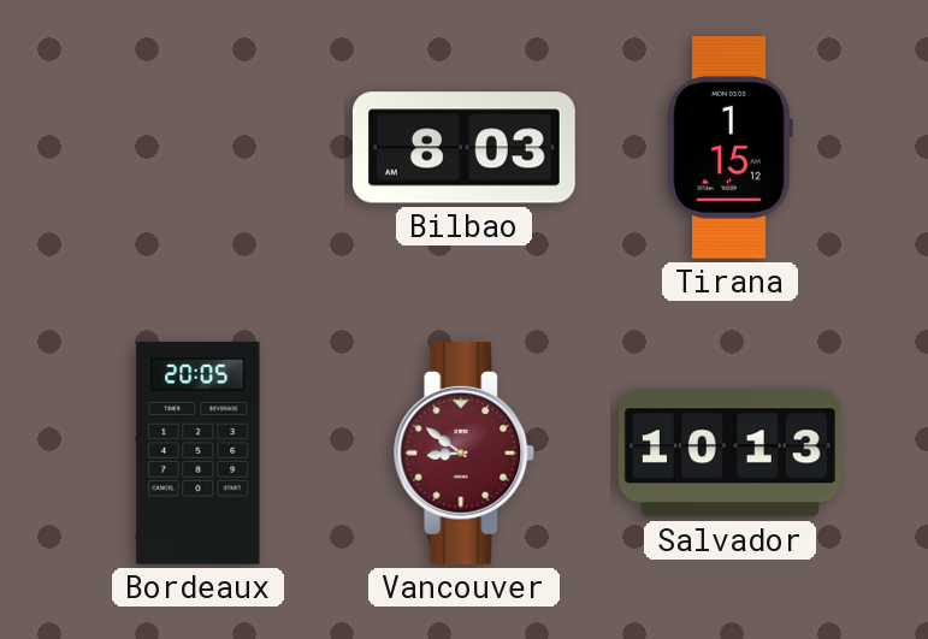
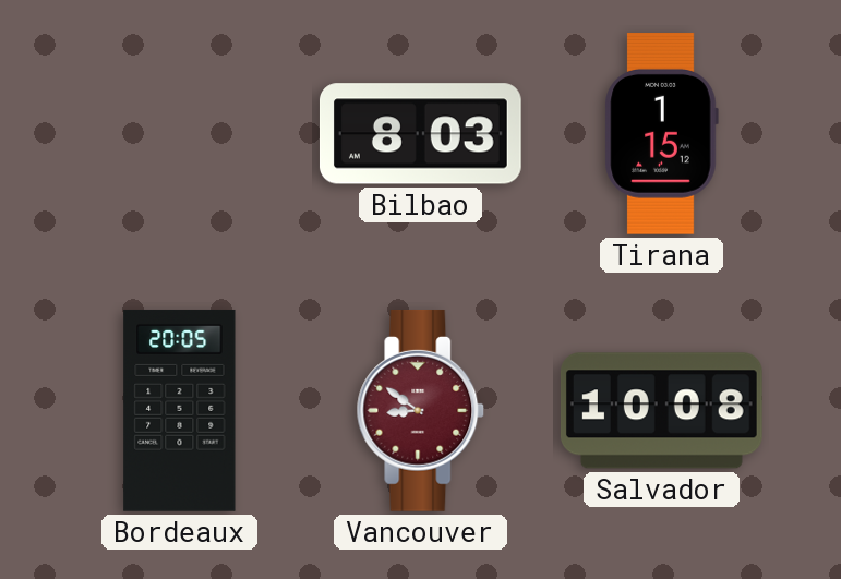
Salvador: 10:13 -> 10:08 (661, 411)
